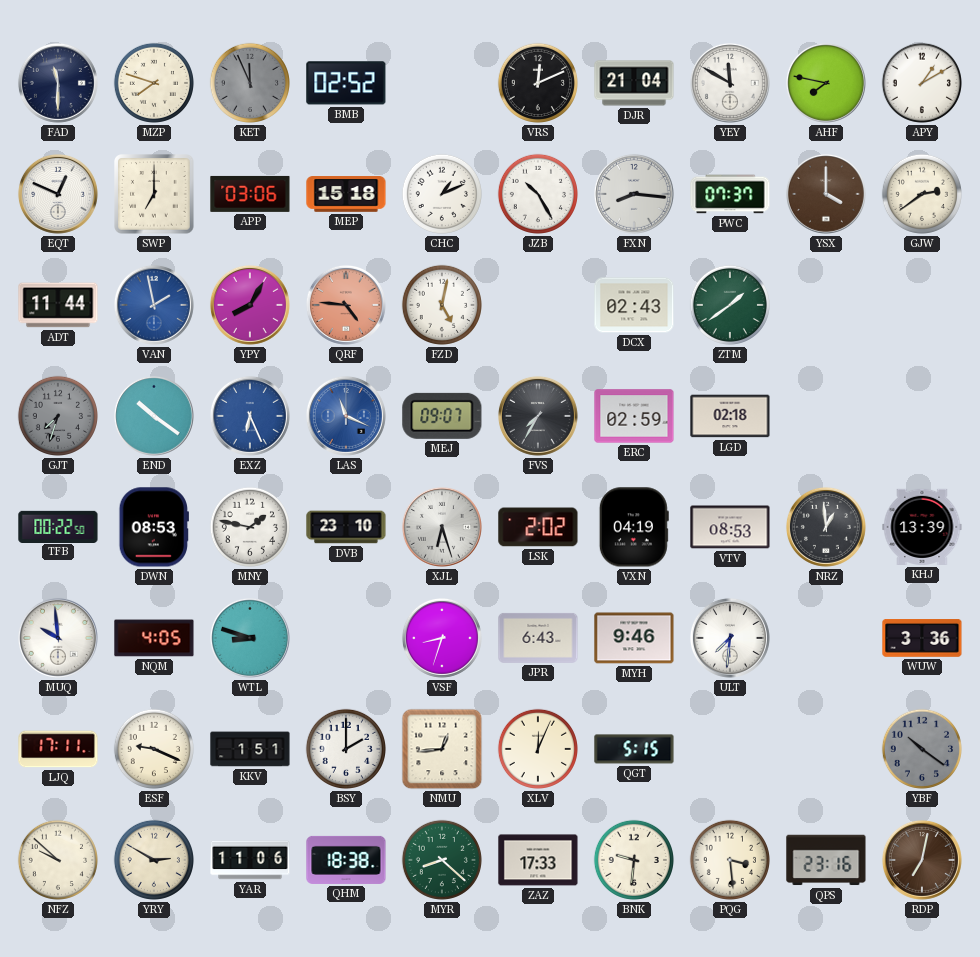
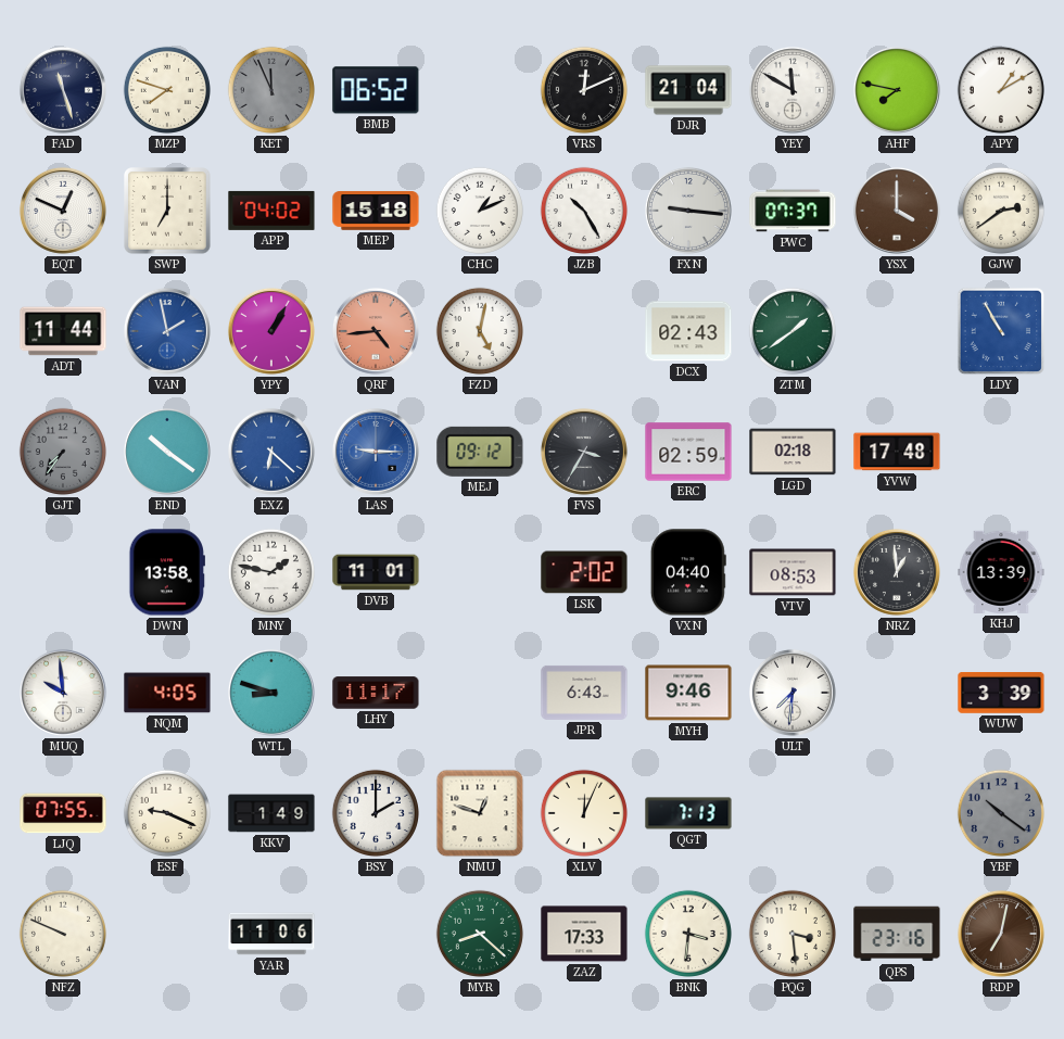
FAD: 11:30 -> 11:27 (63, 90)
BMB: 02:52 -> 06:52 (376, 90)
APP: 03:06 -> 04:02 (271, 211)
FXN: 8:16 -> 9:16 (688, 211)
YPY: 8:05 -> 1:05 (271, 331)
QRF: 4:46 -> 4:44 (376, 331)
LDY: none -> 10:55 (1001, 331)
GJT: 7:33 -> 7:36 (63, 452)
EXZ: 6:26 -> 6:22 (271, 452)
LAS: 11:19 -> 9:15 (376, 452)
MEJ: 09:07 -> 09:12 (480, 452)
FVS: 7:35 -> 3:35 (584, 452)
YVW: none -> 17:48 (897, 452)
TFB: 00:22 -> none (58, 526)
DWN: 08:53 -> 13:58 (167, 572)
DVB: 23:10 -> 11:01 (376, 572)
XJL: 6:27 -> none (442, 527)
VXN: 04:19 -> 04:40 (688, 572)
LHY: none -> 11:17 (376, 693)
VSF: 8:33 -> none (442, 638)
WUW: 3:36 -> 3:39 (1001, 694)
LJQ: 17:11 -> 07:55 (63, 813)
KKV: 1:51 -> 1:49 (271, 813)
NMU: 12:44 -> 12:48 (480, 813)
QGT: 5:15 -> 7:13 (688, 813)
NFZ: 9:52 -> 9:49 (63, 934)
YRY: 2:50 -> none (154, 860)
QHM: 18:38 -> none (346, 860)
BNK: 9:31 -> 3:31 (688, 934)
